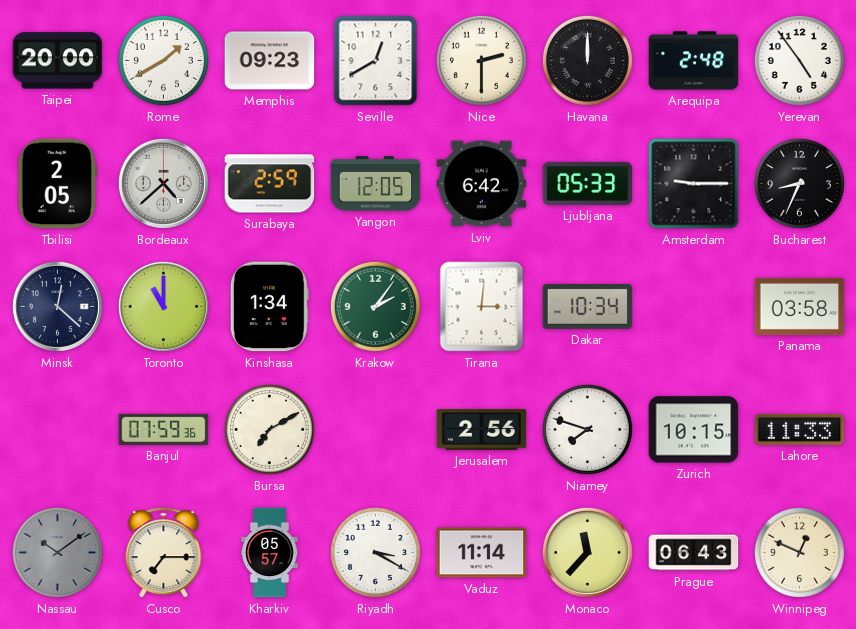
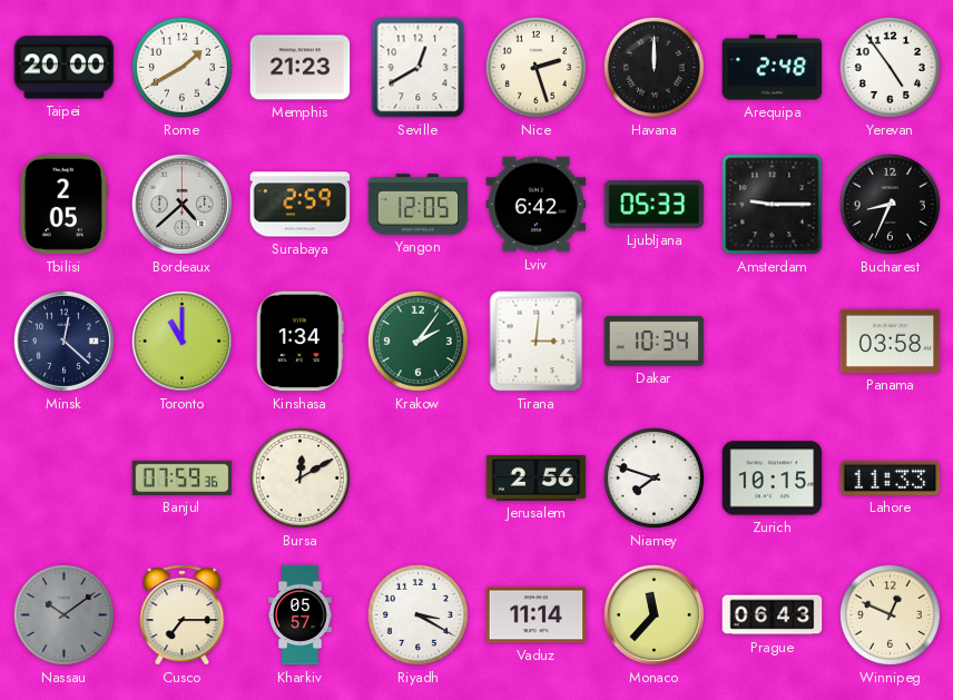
Memphis: 09:23 -> 21:23 (301, 68)
Nice: 2:30 -> 2:27 (536, 67)
Bursa: 7:10 -> 12:10 (299, 477)
